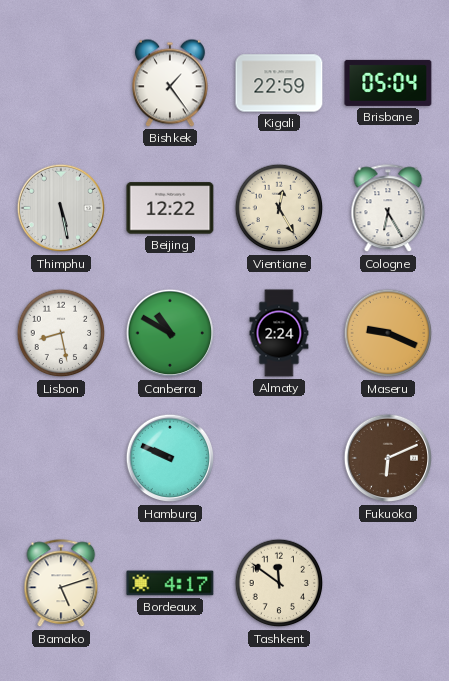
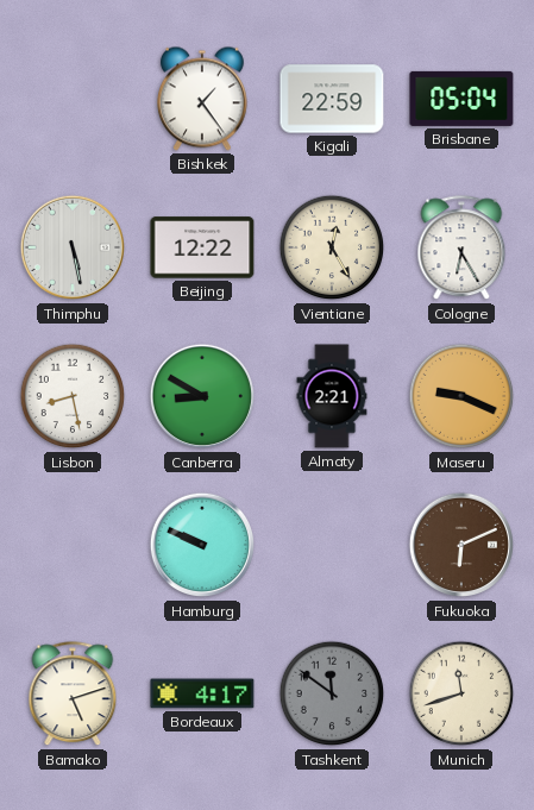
Canberra: 10:50 -> 8:50 (202, 396)
Almaty: 2:24 -> 2:21 (332, 396)
Tashkent dial: cream -> grey (332, 693)
Munich: none -> 11:42 (461, 693)
